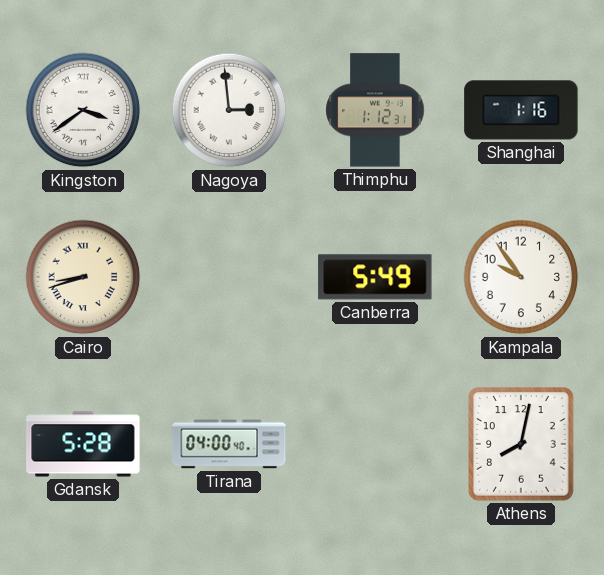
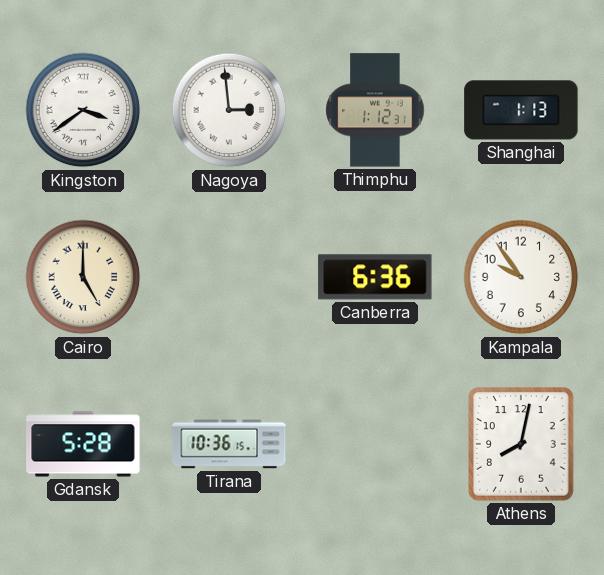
Shanghai: 1:16 -> 1:13 (521, 110)
Cairo: 8:42 -> 5:00 (83, 277)
Canberra: 5:49 -> 6:36 (375, 277)
Tirana: 04:00 -> 10:36 (229, 444)
